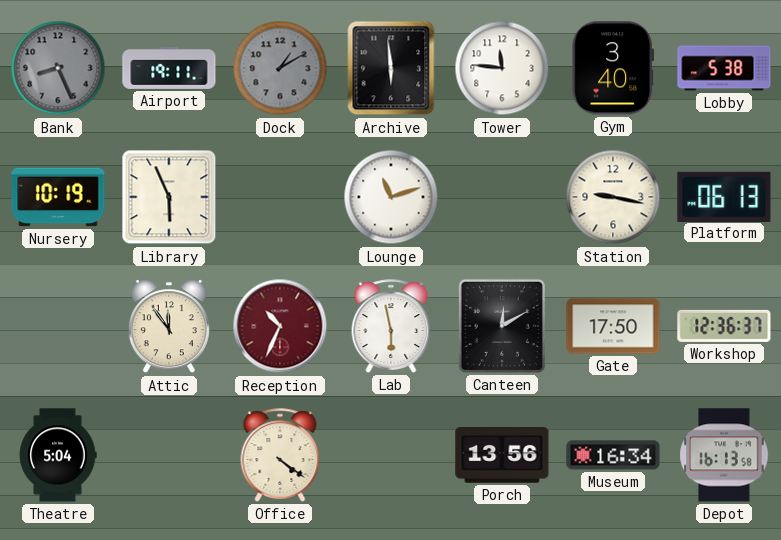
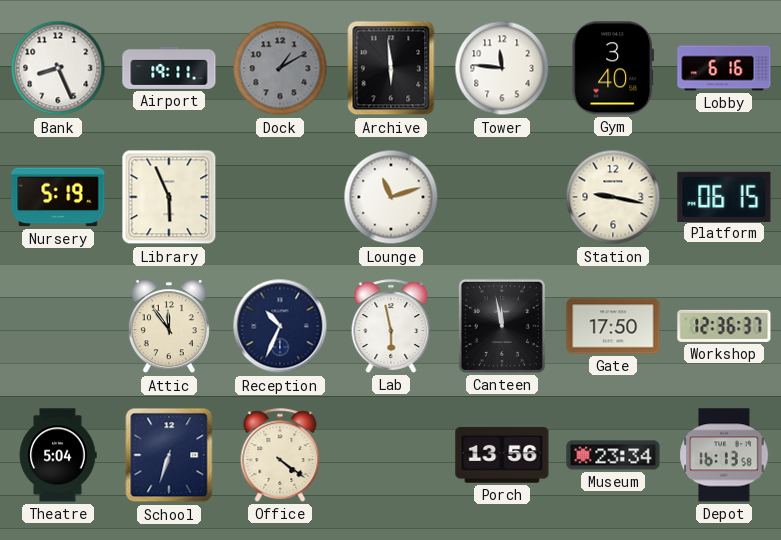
Bank dial: grey -> white (58, 68)
Lobby: 5:38 -> 6:16 (724, 68)
Nursery: 10:19 -> 5:19 (58, 197)
Platform: 06:13 -> 06:15 (724, 196)
Reception dial: burgundy -> navy (280, 326)
Canteen: 12:10 -> 11:58 (502, 326)
School: none -> 6:33 (169, 455)
Museum: 16:34 -> 23:34 (613, 455)
